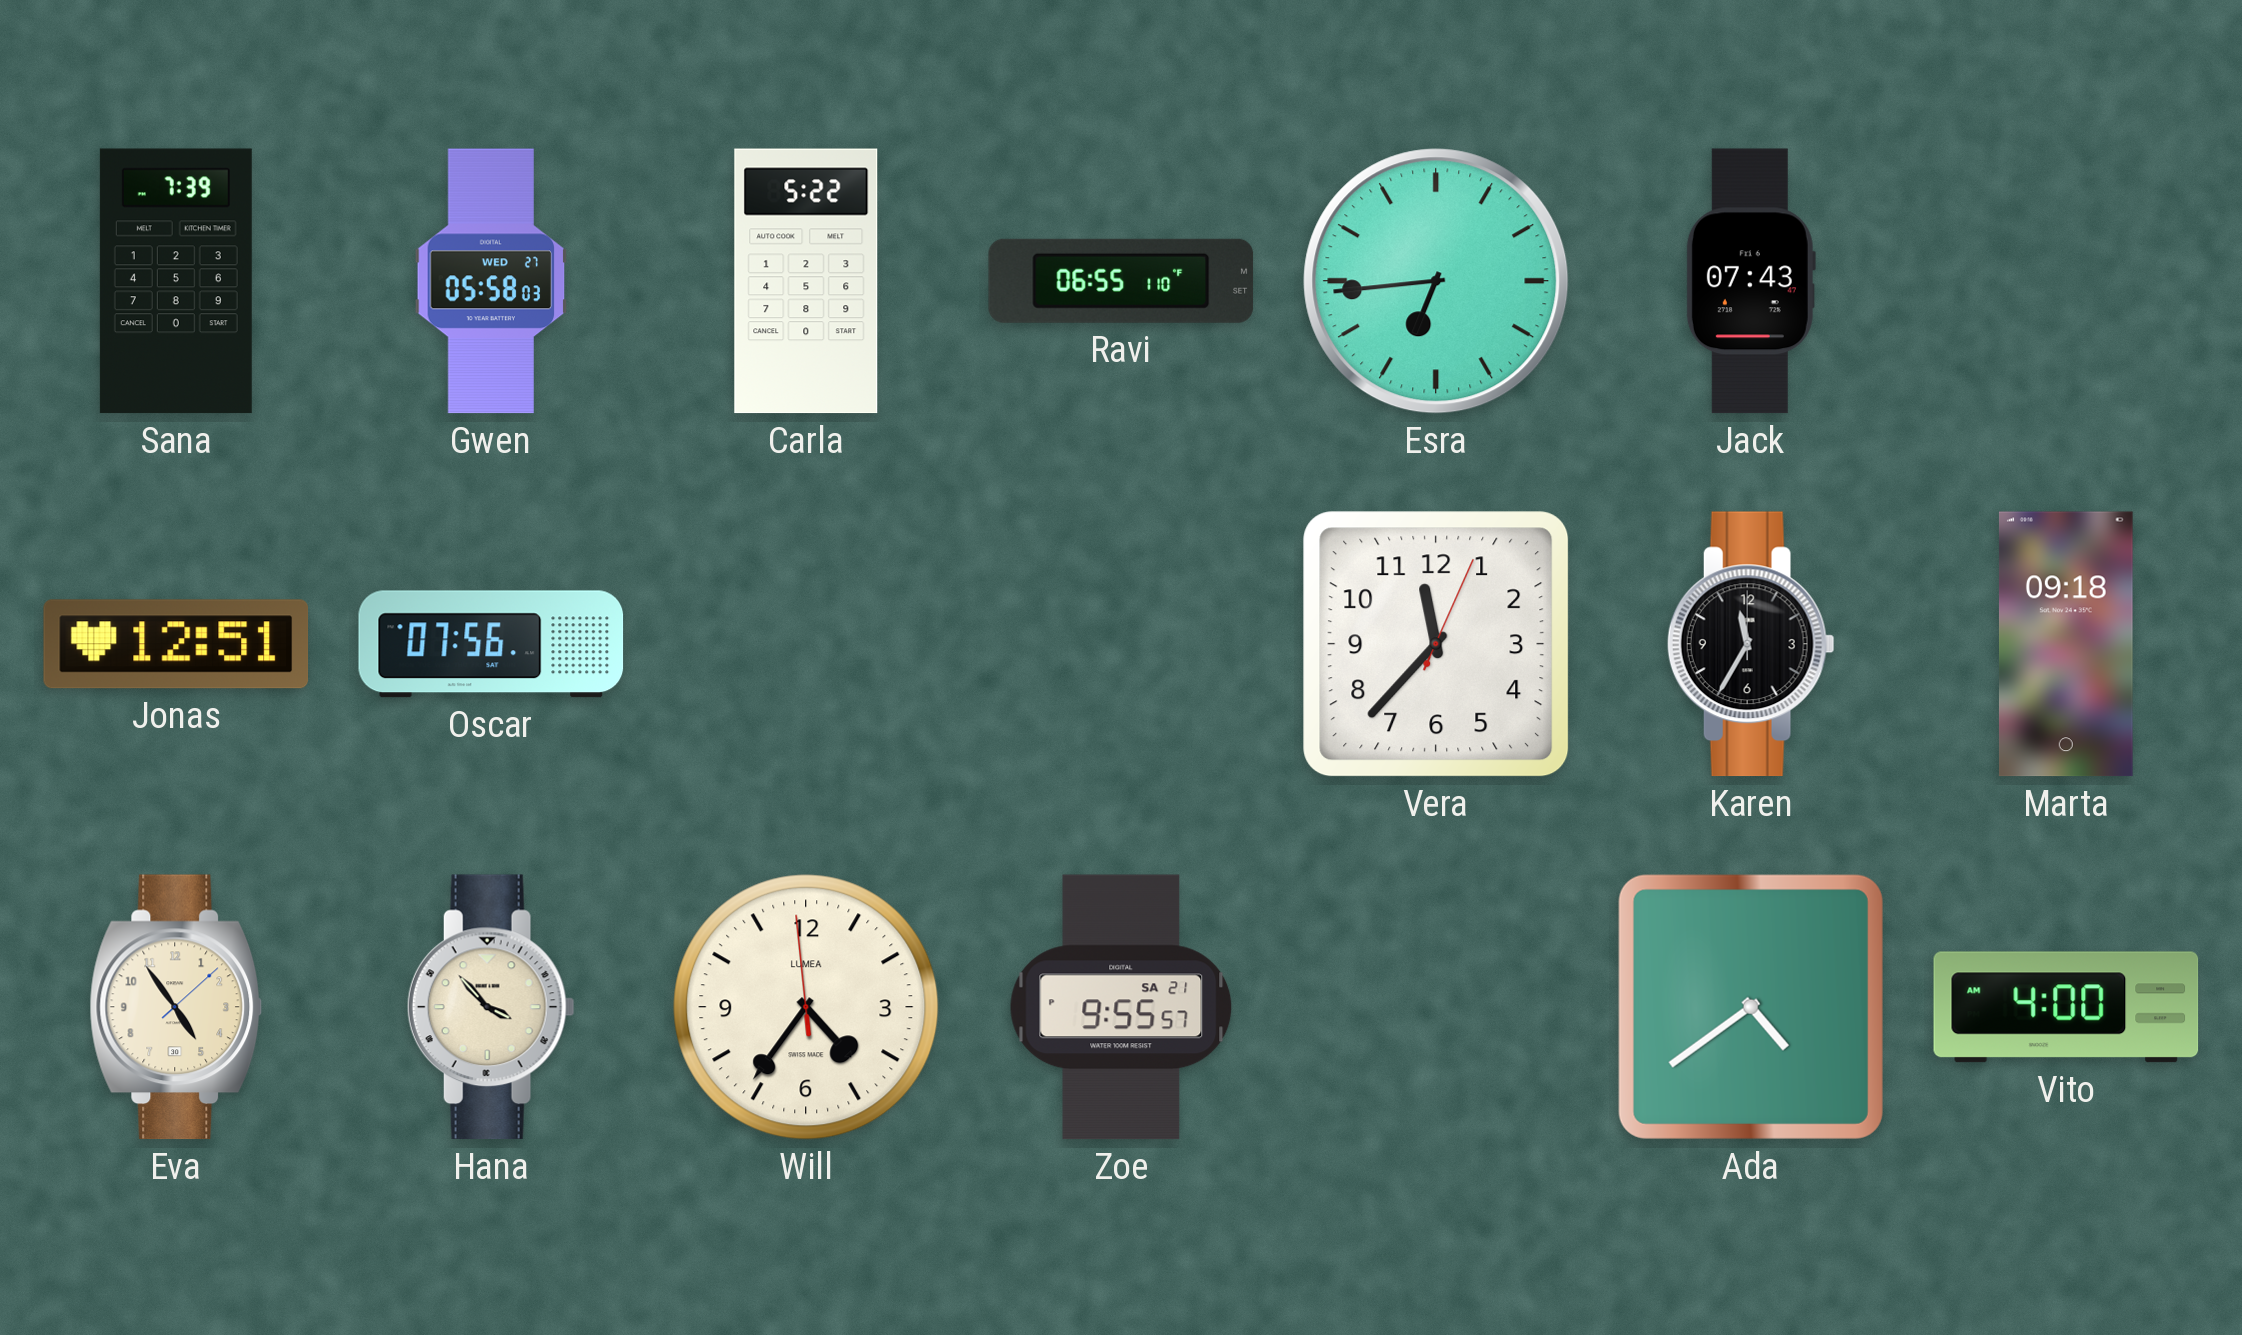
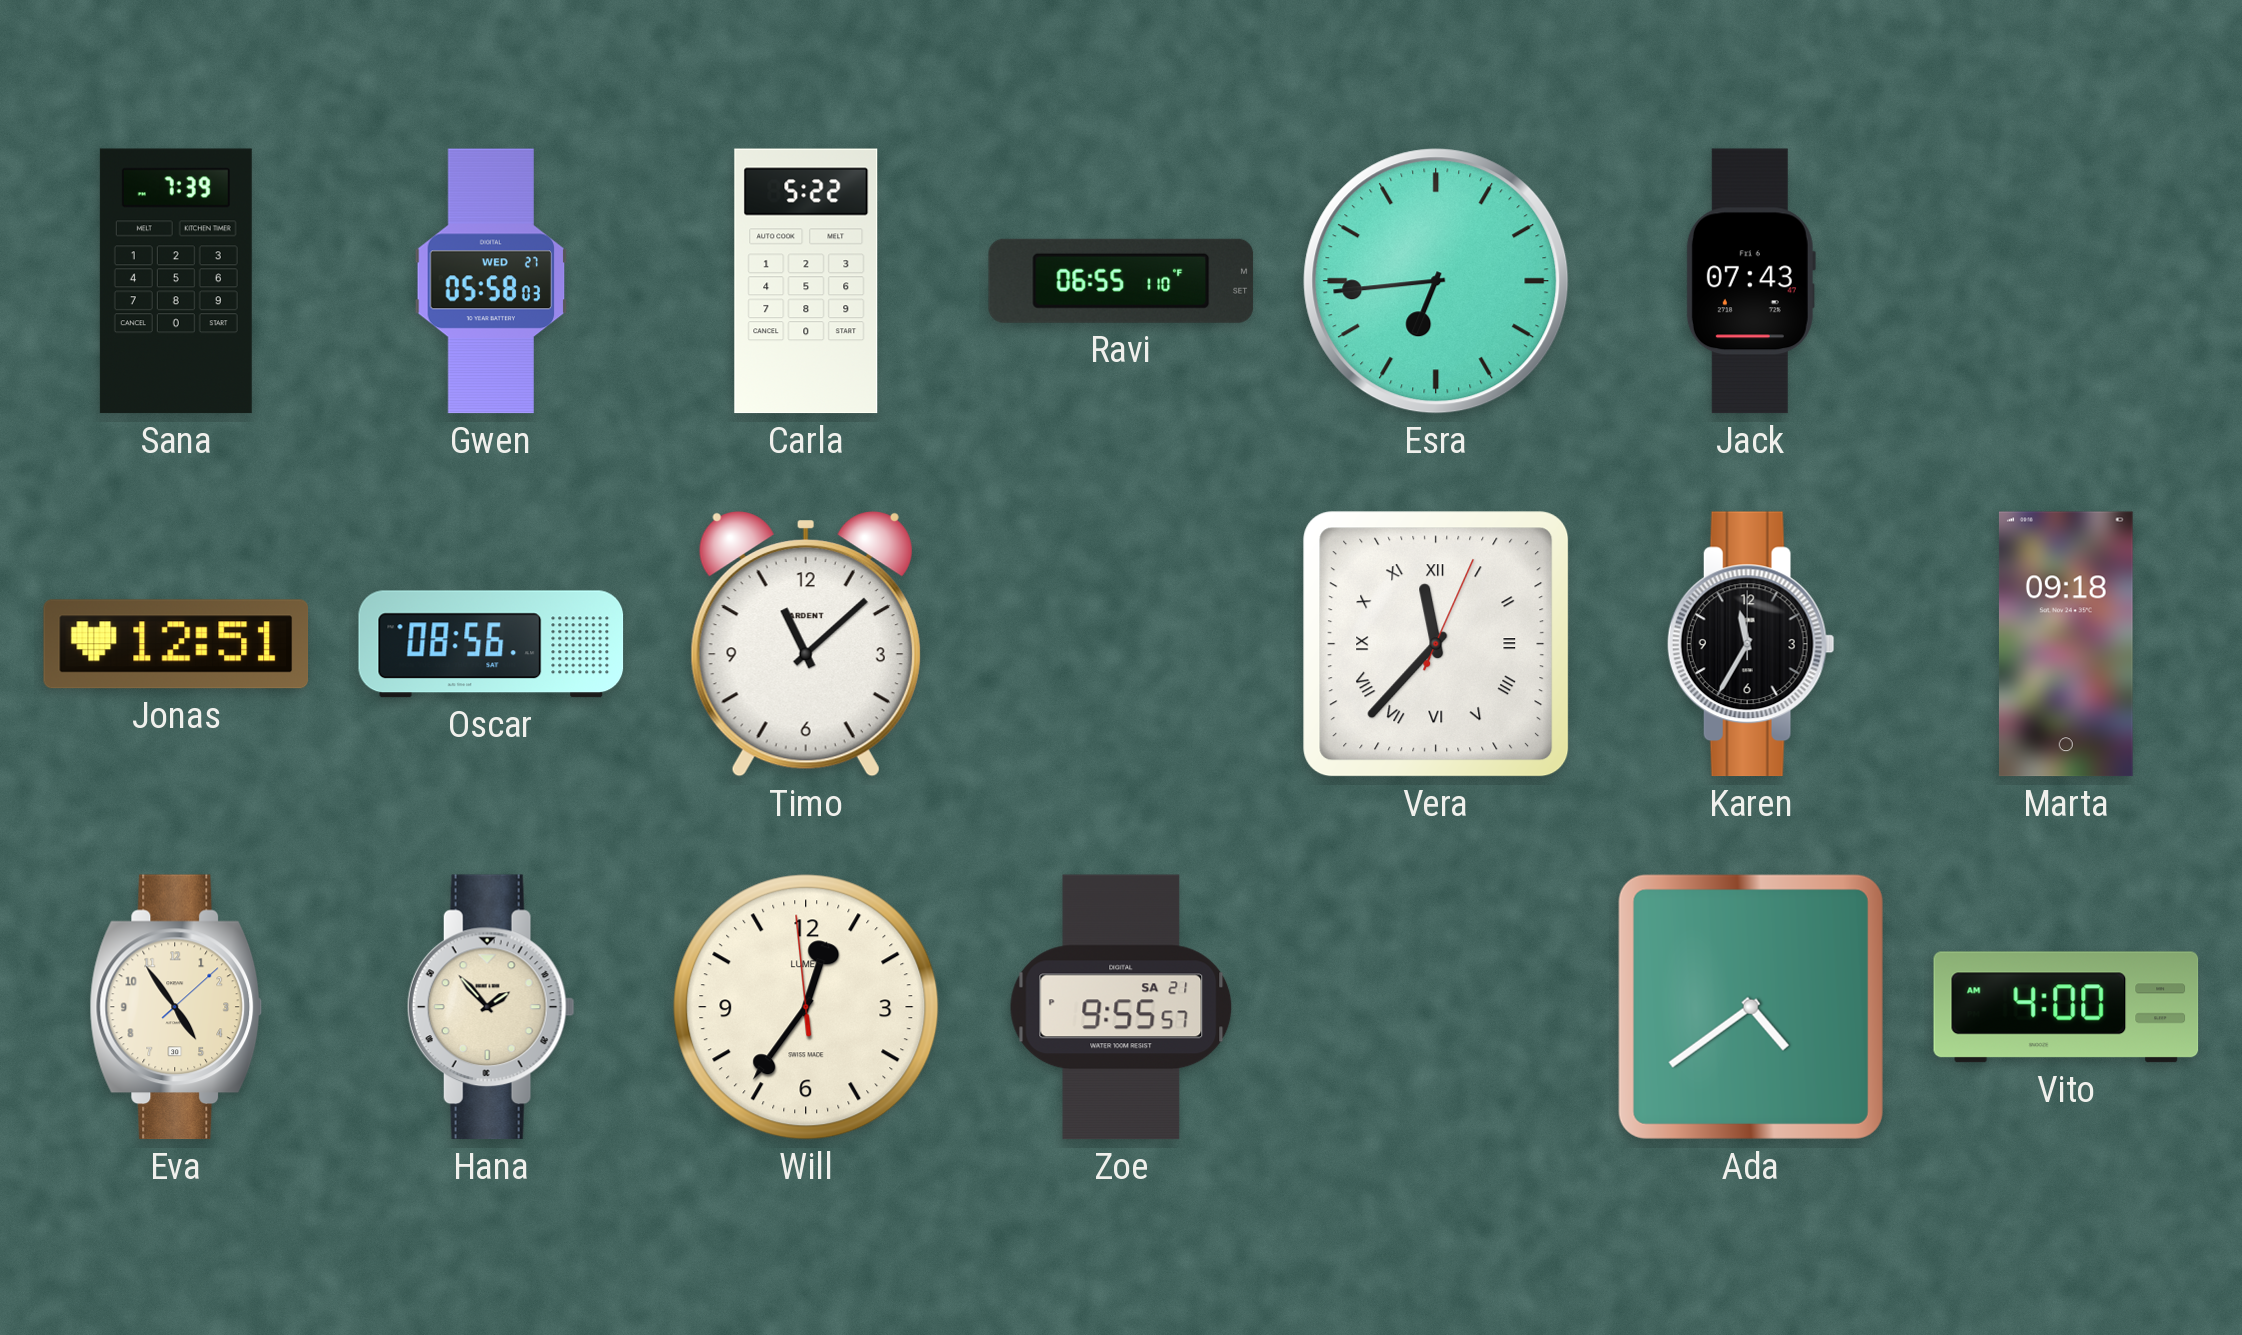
Oscar: 07:56 -> 08:56 (491, 644)
Timo: none -> 11:08 (806, 645)
Vera numerals: Arabic -> Roman (1436, 644)
Hana: 3:53 -> 1:53 (491, 1007)
Will: 4:35 -> 12:35 (806, 1007)
